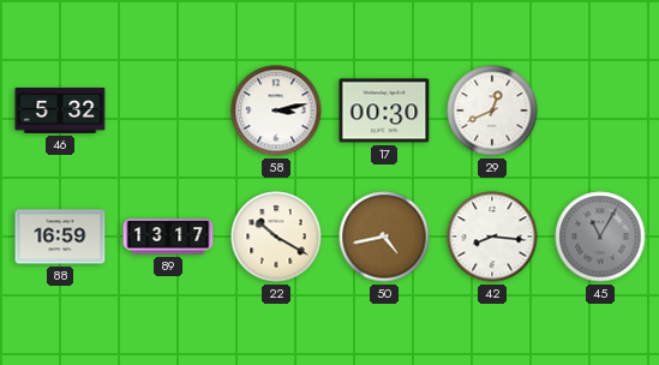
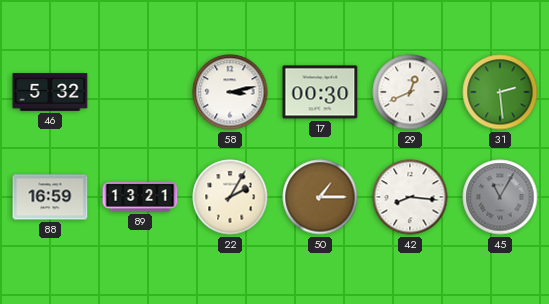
31: none -> 2:29 (500, 92)
89: 13:17 -> 13:21 (140, 197)
22: 10:20 -> 2:05 (230, 197)
50: 4:43 -> 1:15 (320, 197)
